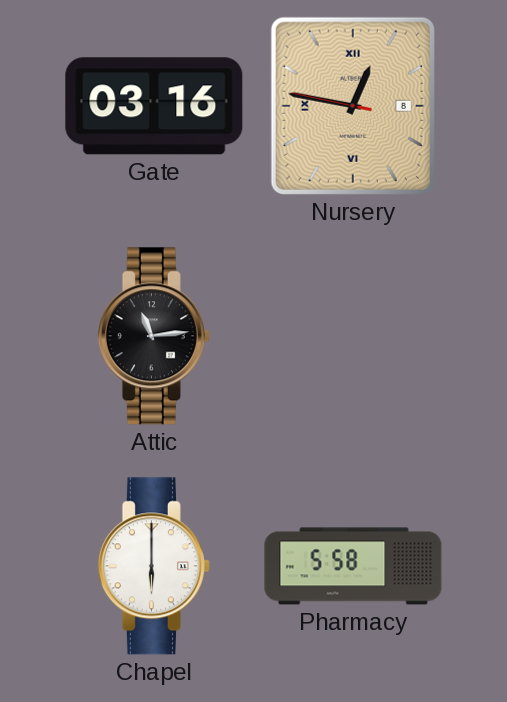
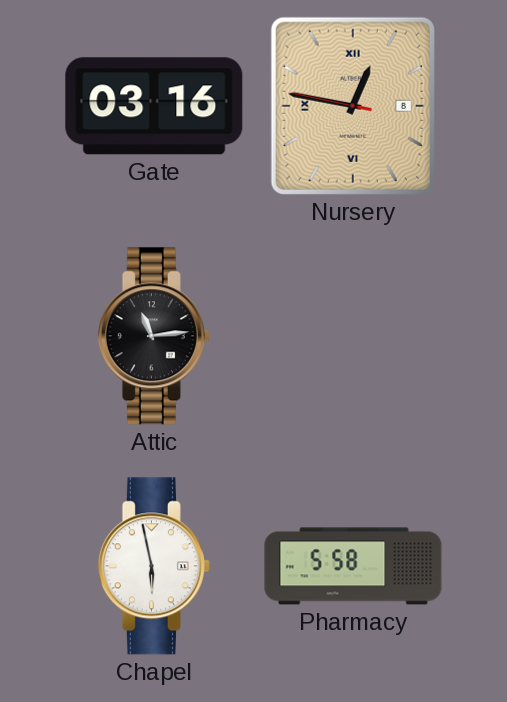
Chapel: 6:00 -> 5:58 (154, 566)
